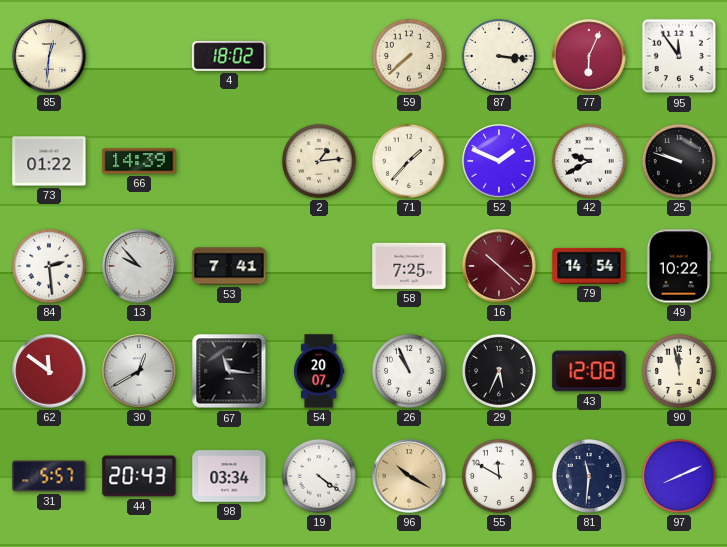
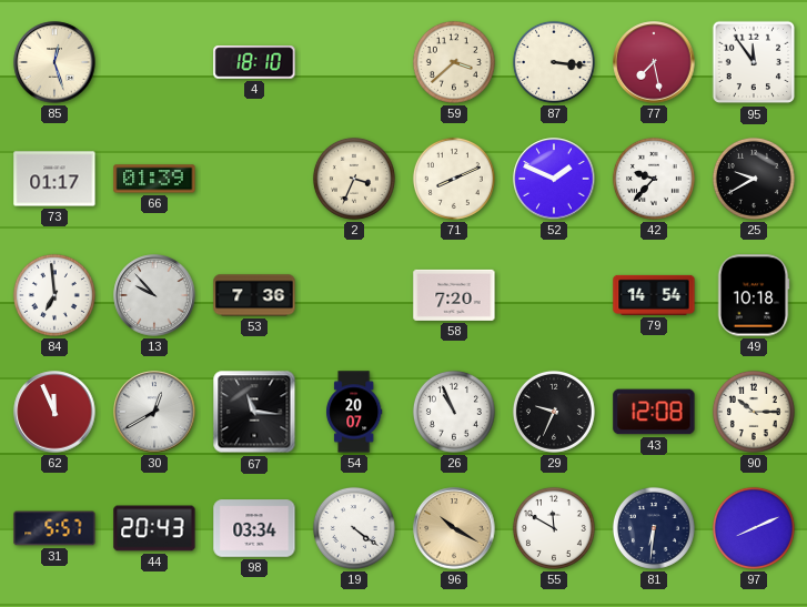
85: 12:31 -> 12:27 (54, 62)
4: 18:02 -> 18:10 (254, 62)
59: 7:38 -> 3:38 (454, 62)
77: 6:04 -> 7:28 (654, 62)
73: 01:22 -> 01:17 (54, 179)
66: 14:39 -> 01:39 (154, 179)
2: 1:14 -> 3:34 (354, 179)
71: 1:37 -> 8:11 (454, 179)
42: 9:40 -> 9:37 (654, 179)
25: 9:48 -> 9:40 (754, 179)
84: 2:29 -> 6:59 (54, 295)
53: 7:41 -> 7:36 (254, 295)
58: 7:25 -> 7:20 (454, 295)
16: 10:22 -> none (499, 266)
49: 10:22 -> 10:18 (754, 295)
62: 11:51 -> 11:56 (54, 412)
29: 5:34 -> 9:34 (554, 412)
90: 11:58 -> 10:15 (754, 412)
81: 11:31 -> 6:31 (654, 528)
